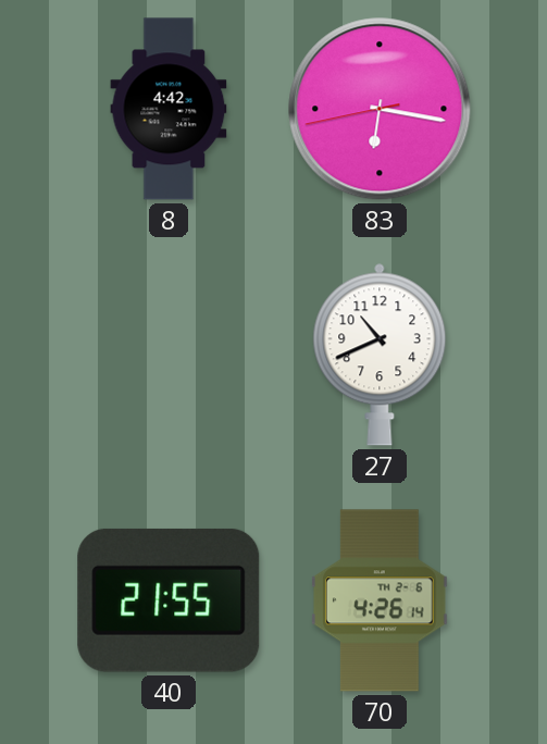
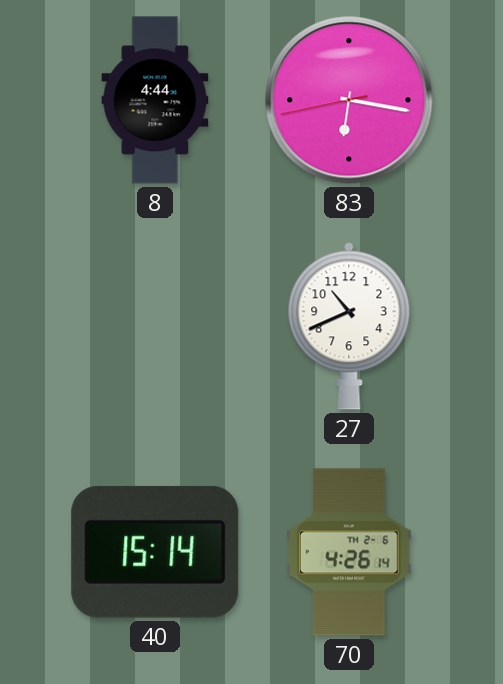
8: 4:42 -> 4:44 (155, 100)
40: 21:55 -> 15:14 (155, 552)
